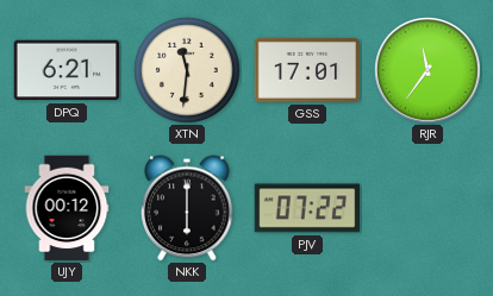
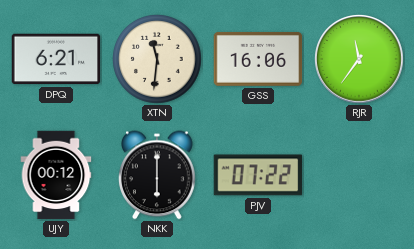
GSS: 17:01 -> 16:06 (258, 59)
